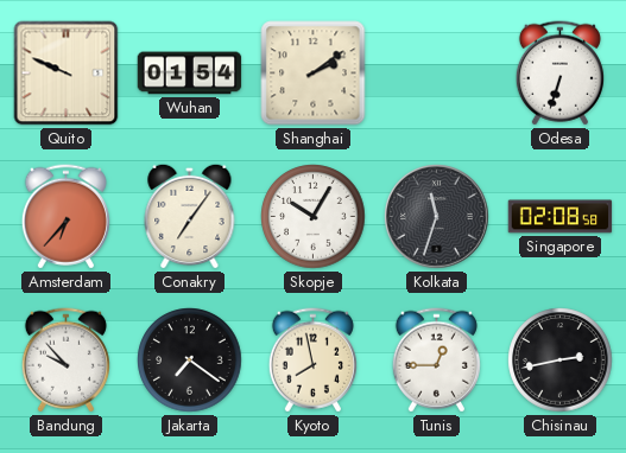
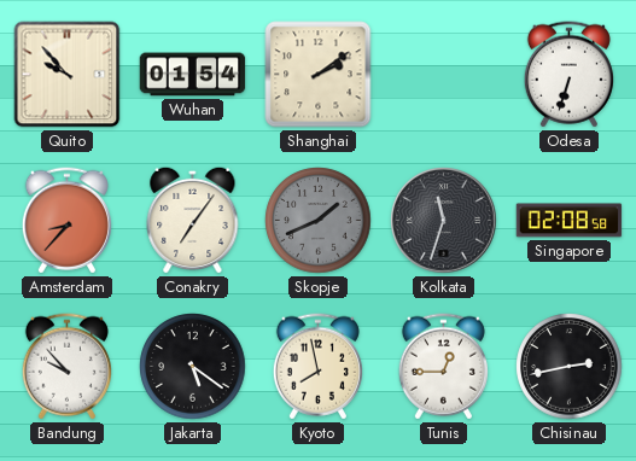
Quito: 9:49 -> 9:53 (68, 75)
Amsterdam: 6:37 -> 8:37 (66, 221)
Skopje: 10:05 -> 1:41 (319, 221)
Skopje dial: white -> grey (319, 221)
Jakarta: 7:21 -> 5:21 (193, 367)
